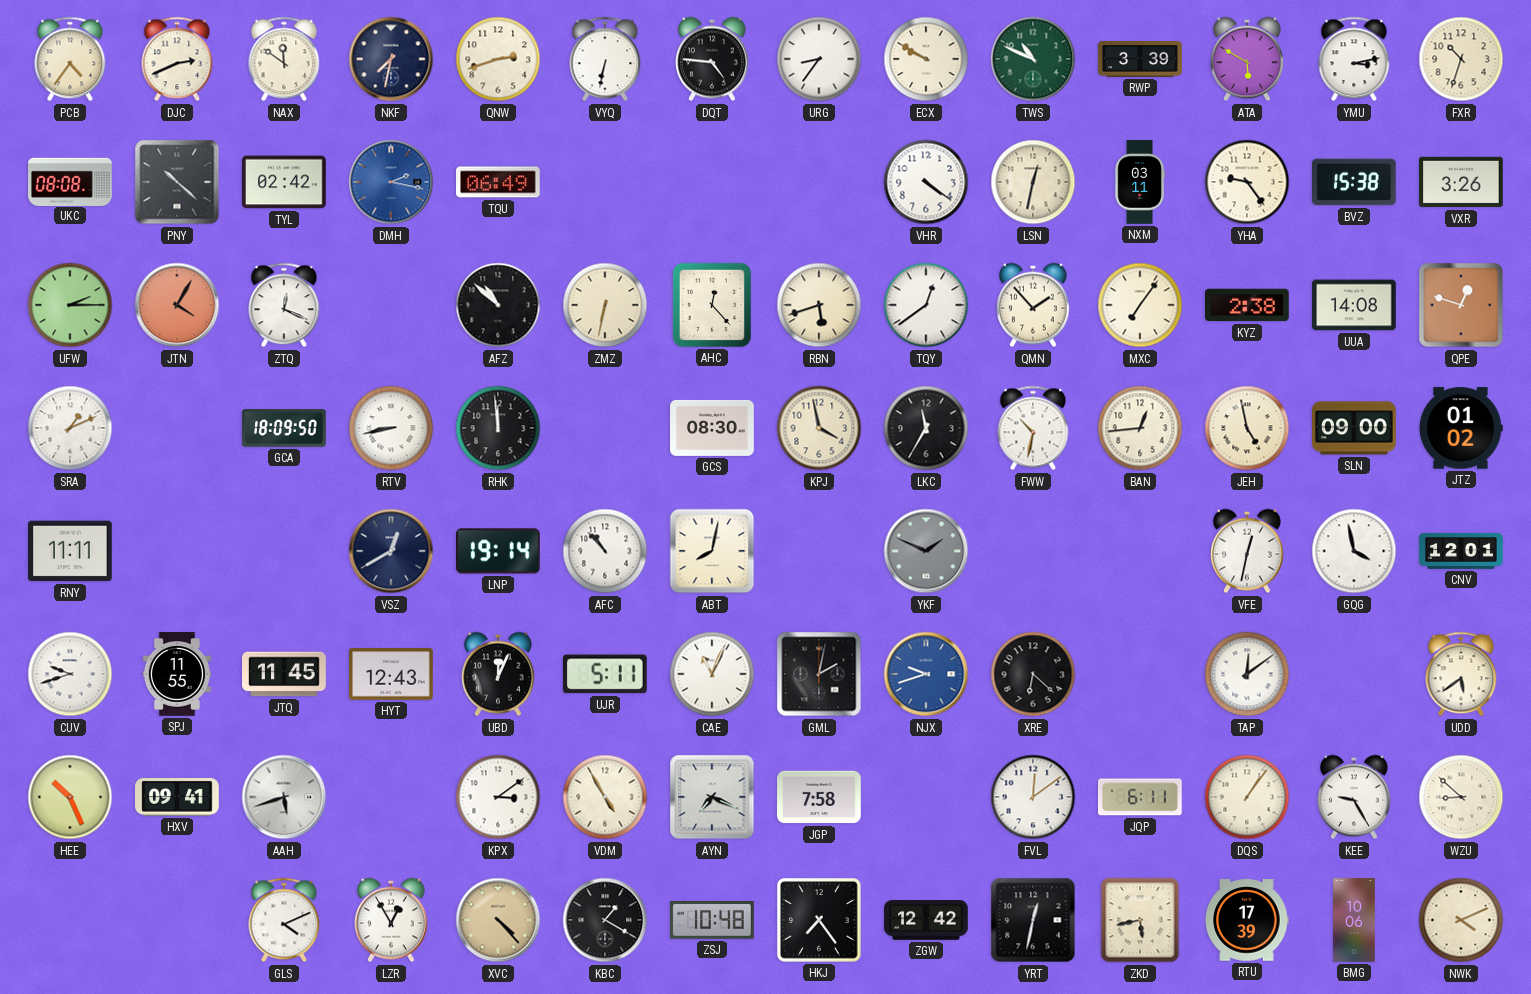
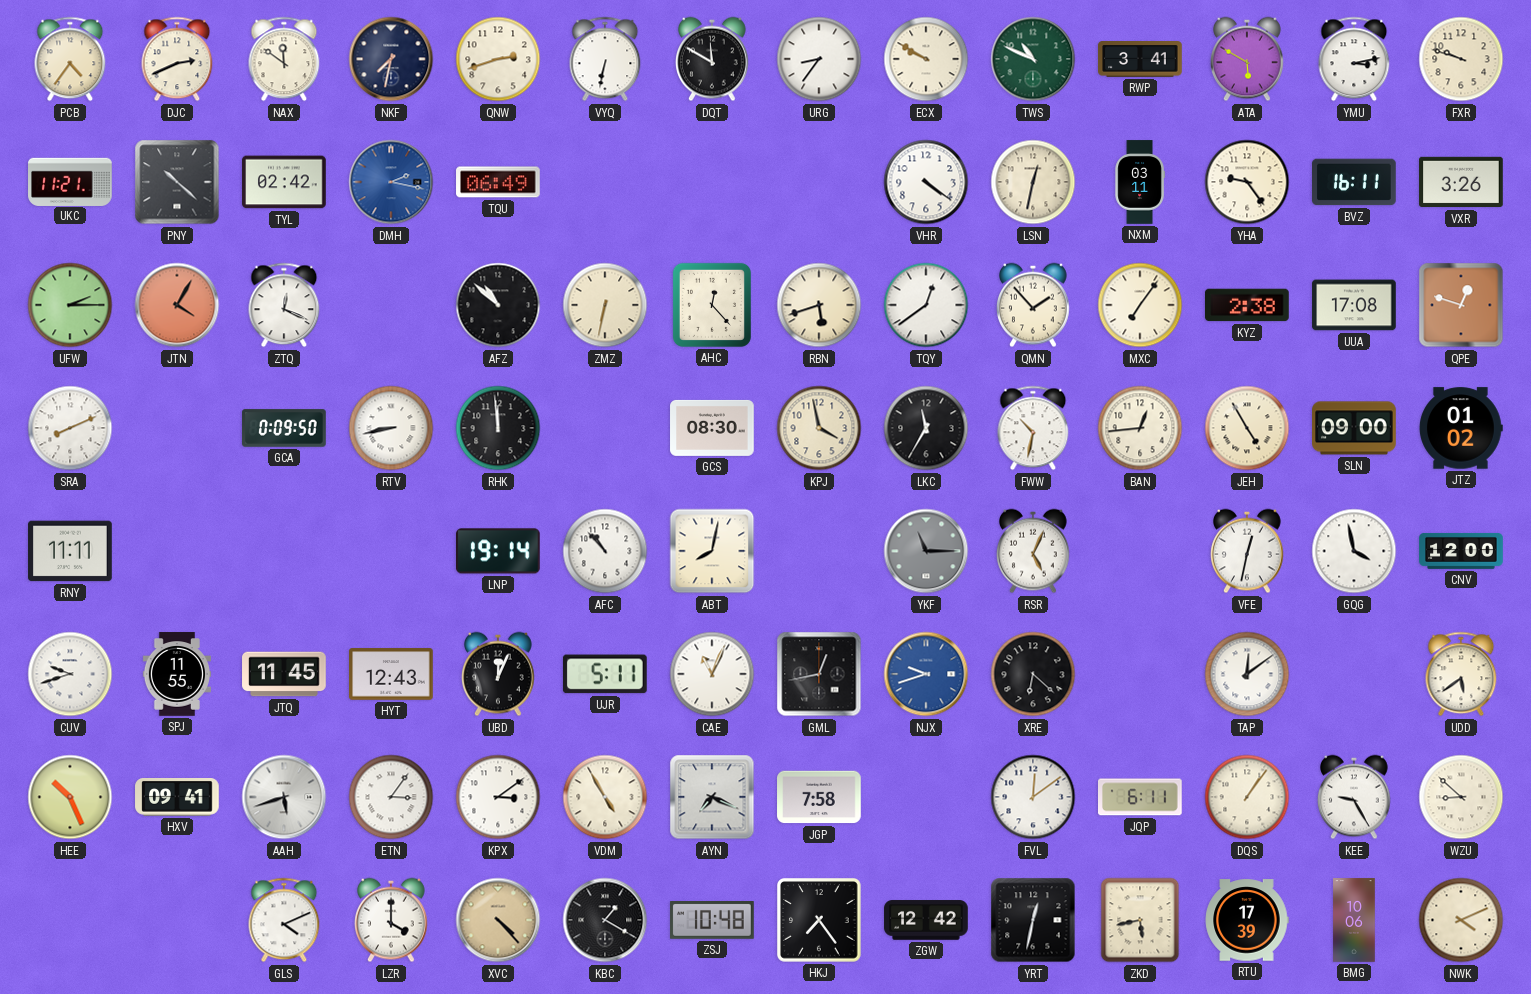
DQT: 4:46 -> 11:50 (713, 59)
RWP: 3:39 -> 3:41 (1140, 60)
FXR: 10:33 -> 9:48 (1461, 59)
UKC: 08:08 -> 11:21 (70, 181)
BVZ: 15:38 -> 16:11 (1355, 182)
UUA: 14:08 -> 17:08 (1354, 305)
SRA: 1:11 -> 8:11 (70, 428)
GCA: 18:09 -> 0:09 (284, 428)
JEH: 4:58 -> 4:55 (1247, 428)
VSZ: 12:40 -> none (391, 551)
YKF: 1:49 -> 11:15 (926, 551)
RSR: none -> 5:04 (1034, 551)
CNV: 12:01 -> 12:00 (1461, 551)
GML: 2:02 -> 12:43 (819, 674)
ETN: none -> 3:06 (391, 797)
LZR: 12:55 -> 4:00 (392, 920)
